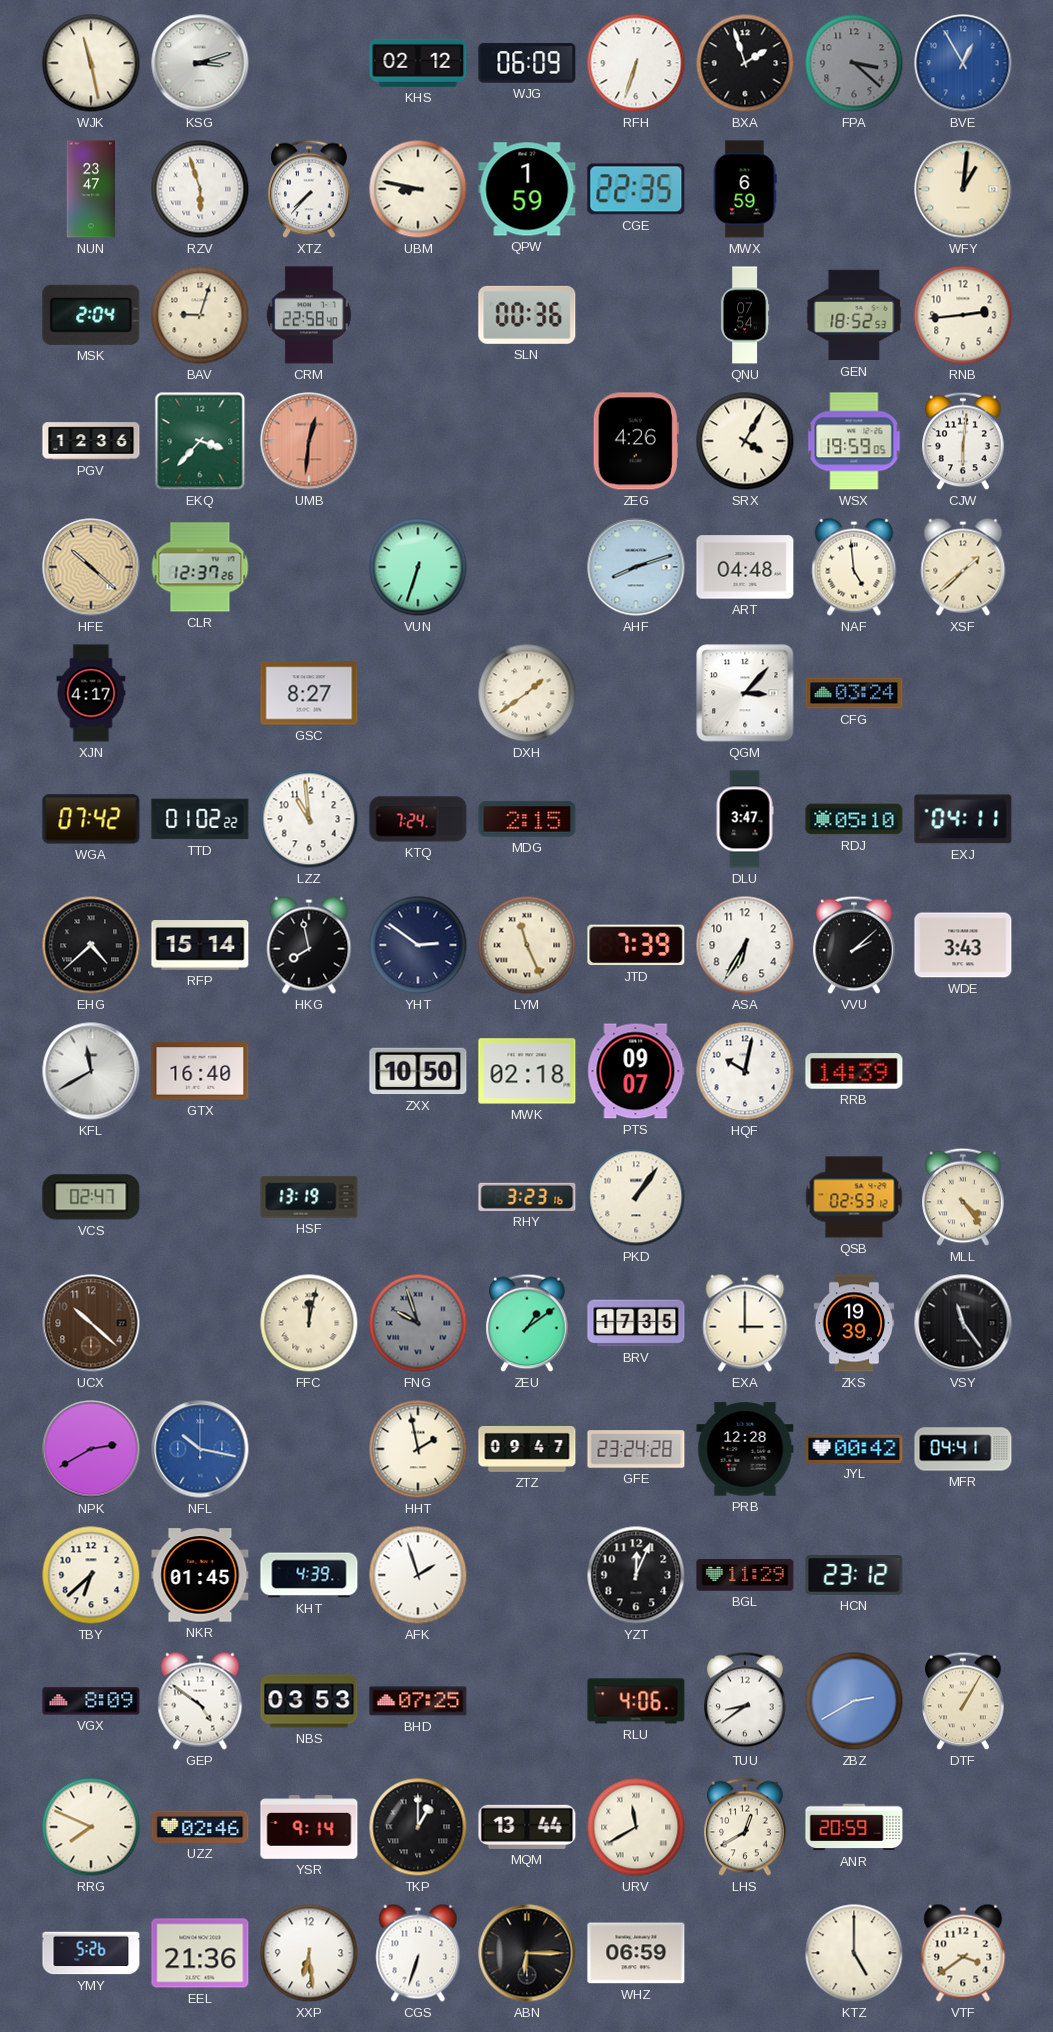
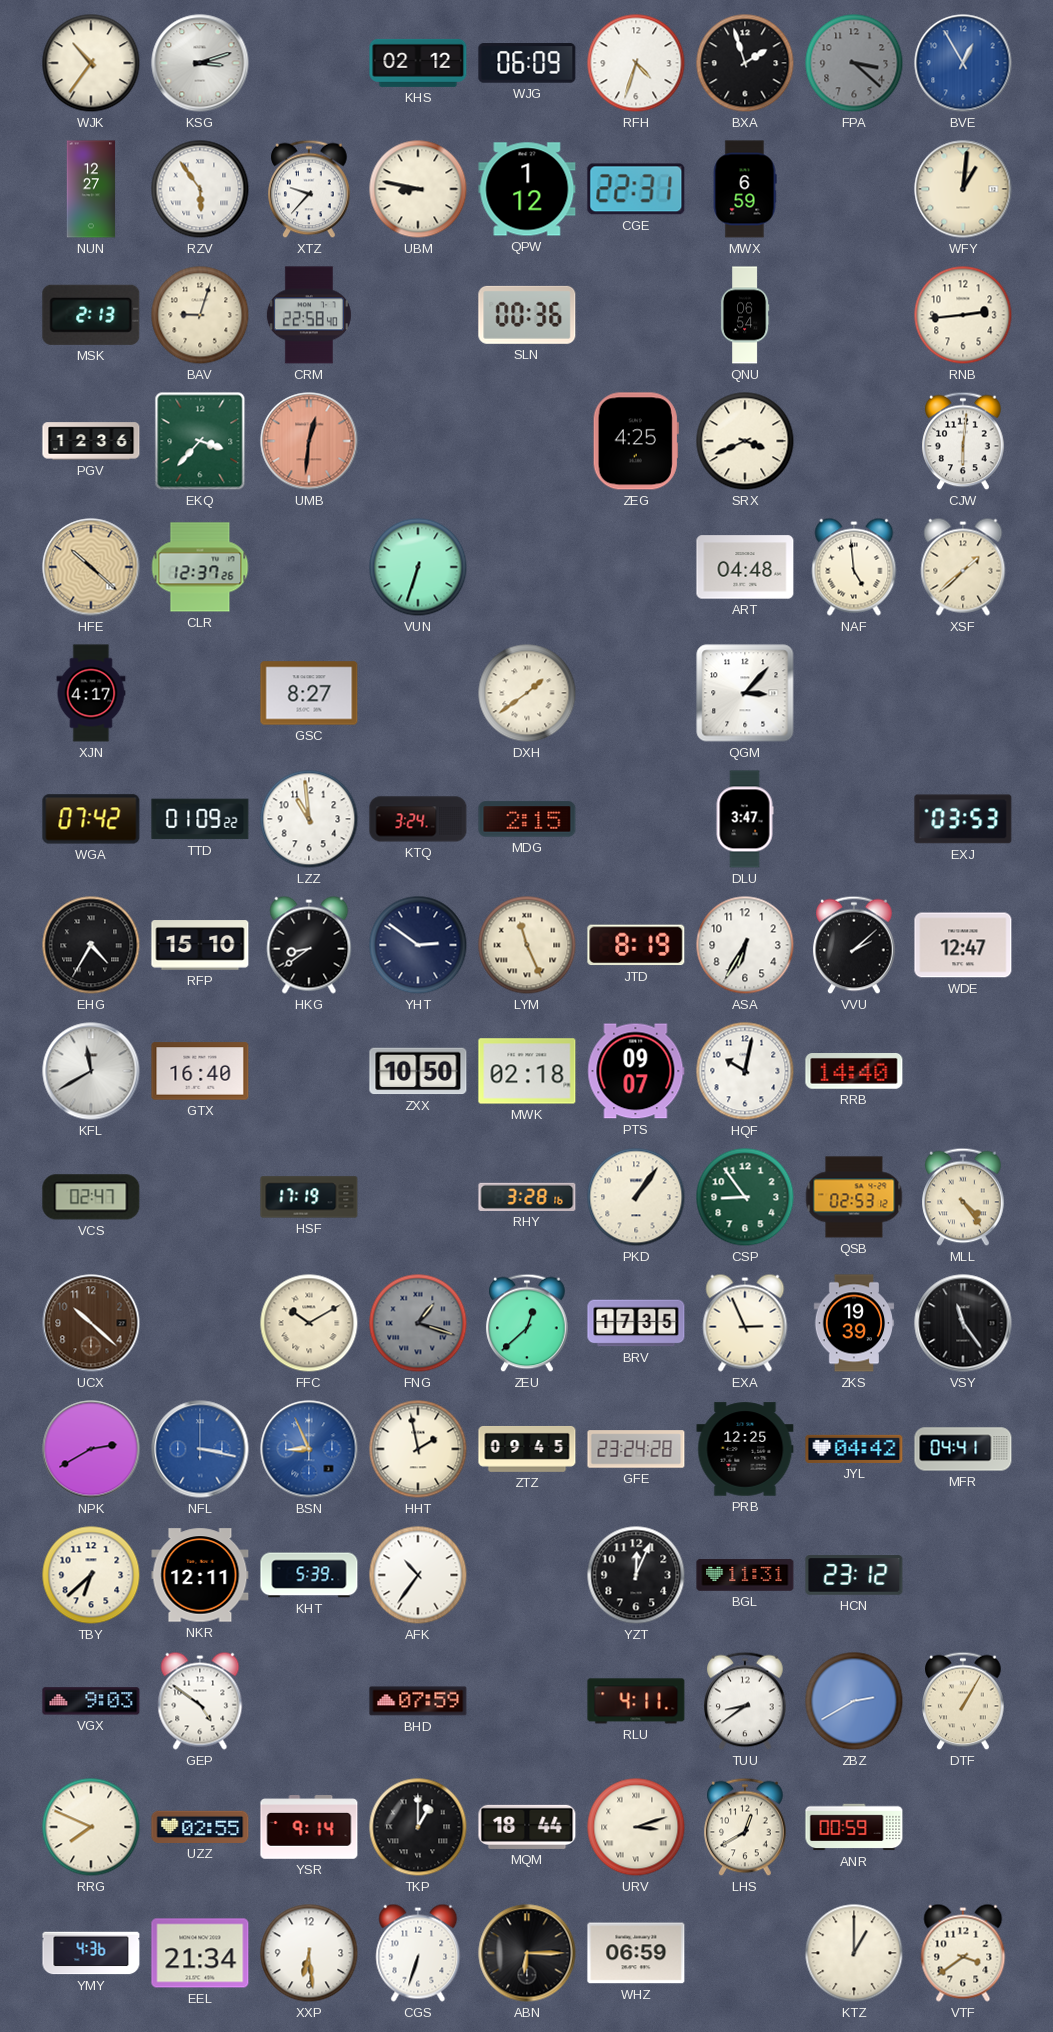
WJK: 11:28 -> 10:36 (91, 63)
RFH: 6:33 -> 4:33 (636, 63)
NUN: 23:47 -> 12:27 (91, 189)
RZV: 5:57 -> 5:54 (200, 189)
XTZ: 7:37 -> 9:37 (309, 189)
QPW: 1:59 -> 1:12 (527, 189)
CGE: 22:35 -> 22:31 (636, 189)
MSK: 2:04 -> 2:13 (91, 315)
QNU: 07:54 -> 06:54 (745, 315)
GEN: 18:52 -> none (854, 315)
ZEG: 4:26 -> 4:25 (636, 441)
SRX: 4:05 -> 3:41 (745, 441)
WSX: 19:59 -> none (854, 441)
AHF: 8:12 -> none (636, 567)
CFG: 03:24 -> none (854, 693)
TTD: 01:02 -> 01:09 (200, 819)
KTQ: 7:24 -> 3:24 (418, 819)
RDJ: 05:10 -> none (854, 819)
EXJ: 04:11 -> 03:53 (963, 819)
EHG: 4:38 -> 4:35 (91, 945)
RFP: 15:14 -> 15:10 (200, 945)
HKG: 7:58 -> 8:39 (309, 945)
JTD: 7:39 -> 8:19 (636, 945)
WDE: 3:43 -> 12:47 (963, 945)
RRB: 14:39 -> 14:40 (854, 1072)
HSF: 13:19 -> 17:19 (309, 1197)
RHY: 3:23 -> 3:28 (527, 1197)
CSP: none -> 8:54 (745, 1197)
FFC: 12:02 -> 10:10 (309, 1323)
FNG: 9:57 -> 1:18 (418, 1323)
ZEU: 1:09 -> 12:38 (527, 1323)
EXA: 3:00 -> 2:56 (745, 1323)
NFL: 10:17 -> 3:17 (200, 1449)
BSN: none -> 8:56 (309, 1449)
ZTZ: 09:47 -> 09:45 (527, 1449)
PRB: 12:28 -> 12:25 (745, 1449)
JYL: 00:42 -> 04:42 (854, 1449)
NKR: 01:45 -> 12:11 (200, 1575)
KHT: 4:39 -> 5:39 (309, 1575)
AFK: 1:57 -> 10:36 (418, 1575)
BGL: 11:29 -> 11:31 (745, 1575)
VGX: 8:09 -> 9:03 (91, 1701)
NBS: 03:53 -> none (309, 1701)
BHD: 07:25 -> 07:59 (418, 1701)
RLU: 4:06 -> 4:11 (636, 1701)
UZZ: 02:46 -> 02:55 (200, 1827)
MQM: 13:44 -> 18:44 (527, 1827)
URV: 11:40 -> 3:12 (636, 1827)
ANR: 20:59 -> 00:59 (854, 1827)
YMY: 5:26 -> 4:36 (91, 1953)
EEL: 21:36 -> 21:34 (200, 1953)
KTZ: 5:00 -> 1:00 (854, 1953)
